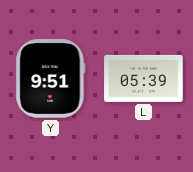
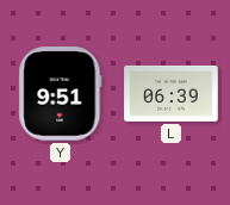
L: 05:39 -> 06:39 (172, 93)
